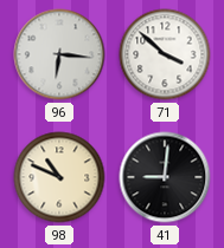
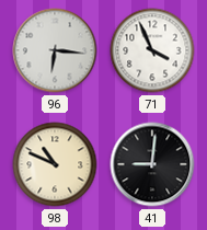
71: 3:52 -> 3:56 (152, 50)
